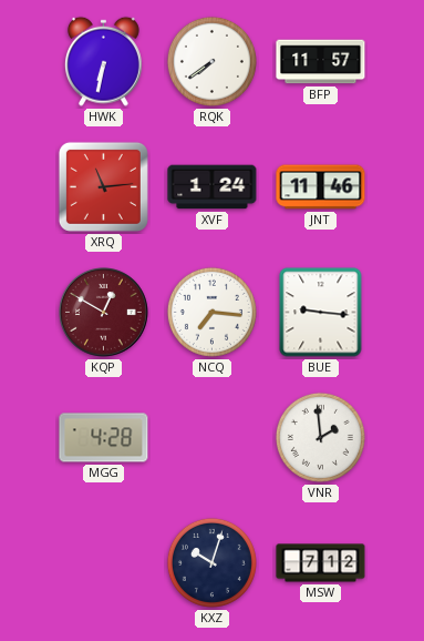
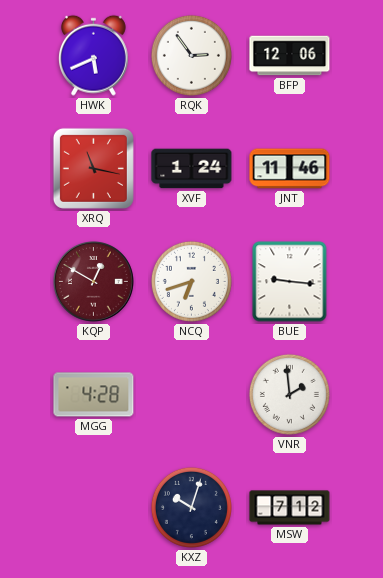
HWK: 6:32 -> 5:41 (93, 55)
RQK: 7:39 -> 2:54 (191, 55)
BFP: 11:57 -> 12:06 (290, 56)
XRQ: 11:14 -> 11:17 (93, 168)
NCQ: 7:16 -> 6:42 (191, 281)
